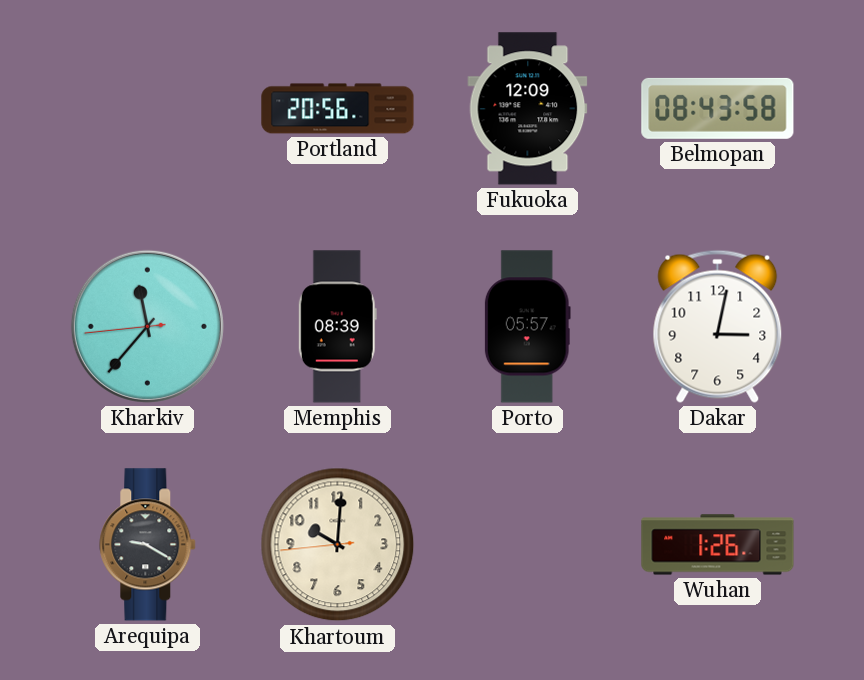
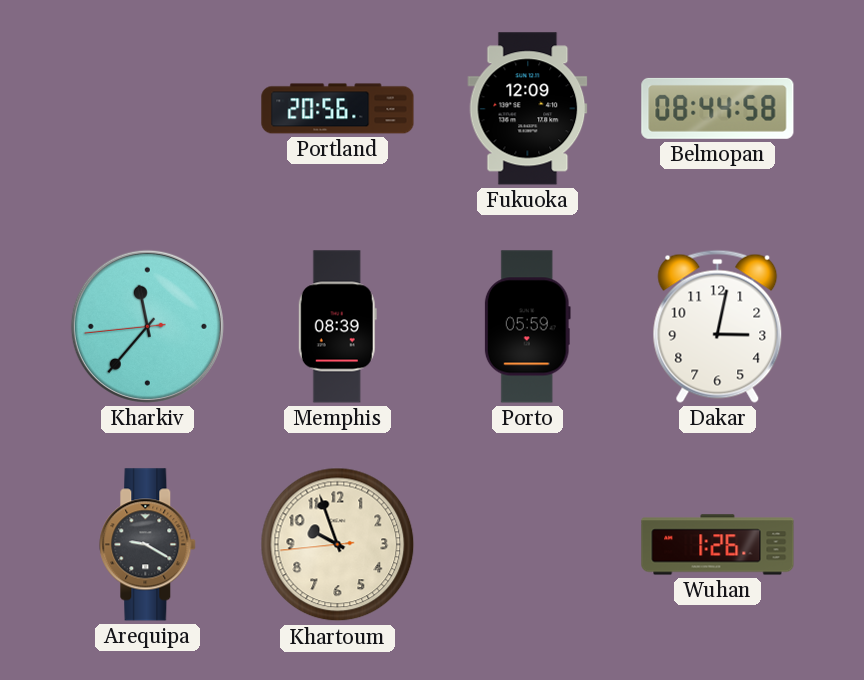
Belmopan: 08:43 -> 08:44 (718, 108)
Porto: 05:57 -> 05:59 (527, 327)
Khartoum: 10:00 -> 9:56 (338, 545)
